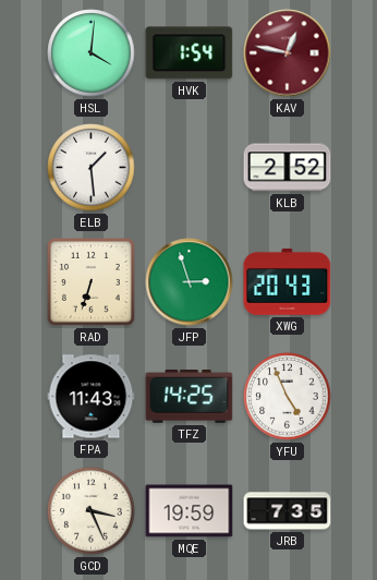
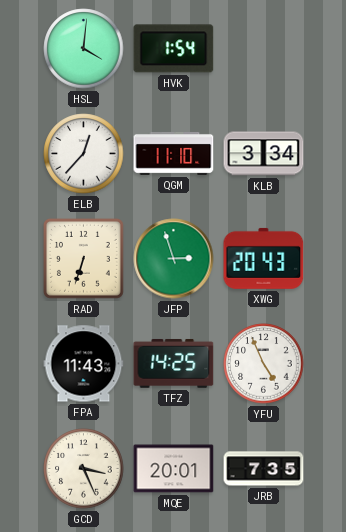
KAV: 12:47 -> none (288, 53)
ELB: 1:29 -> 12:37 (84, 154)
QGM: none -> 11:10 (174, 153)
KLB: 2:52 -> 3:34 (264, 154)
MQE: 19:59 -> 20:01 (174, 469)
